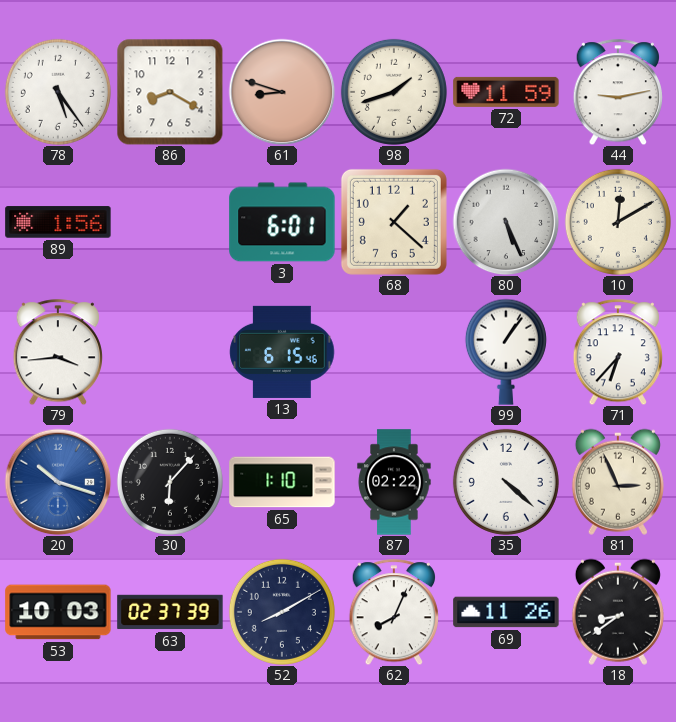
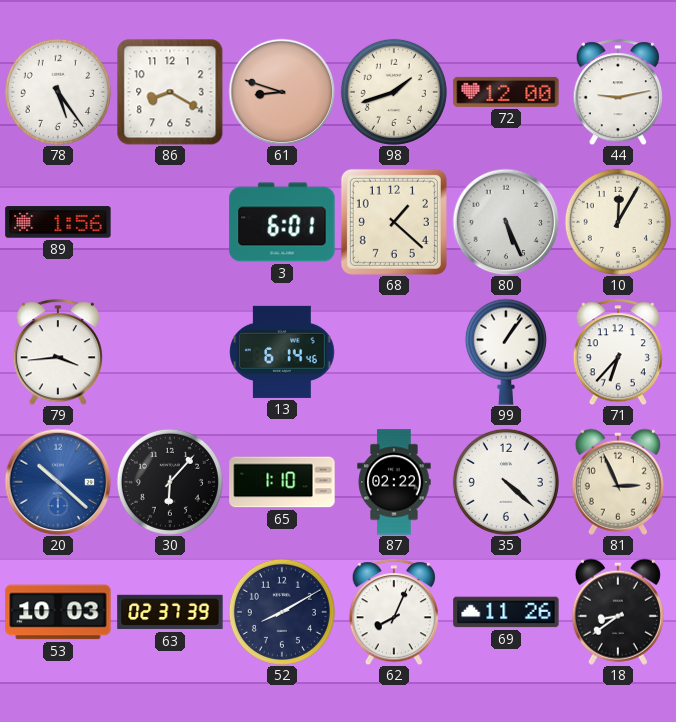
72: 11:59 -> 12:00 (506, 92)
10: 12:10 -> 12:05 (618, 222)
13: 6:15 -> 6:14 (282, 352)
20: 10:18 -> 10:22 (58, 482)
